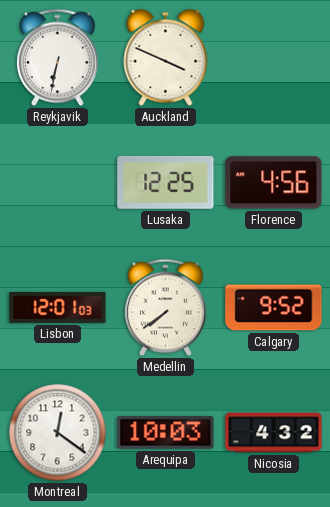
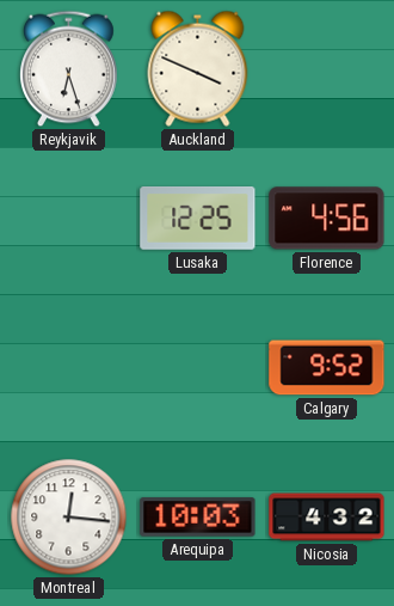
Reykjavik: 6:32 -> 6:27 (69, 69)
Lisbon: 12:01 -> none (58, 307)
Medellin: 7:39 -> none (166, 308)
Montreal: 12:21 -> 12:16 (69, 518)
